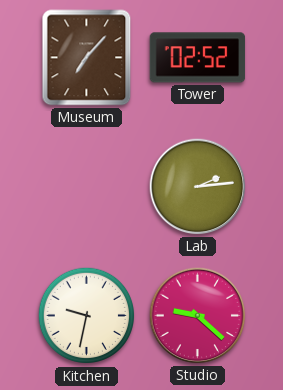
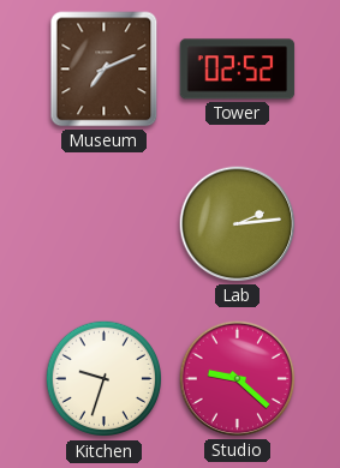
Museum: 7:07 -> 7:11 (105, 70)
Kitchen: 9:32 -> 9:33 (105, 379)
